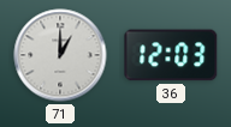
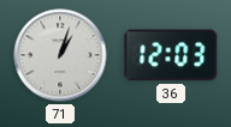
71: 1:00 -> 1:03 (60, 55)
